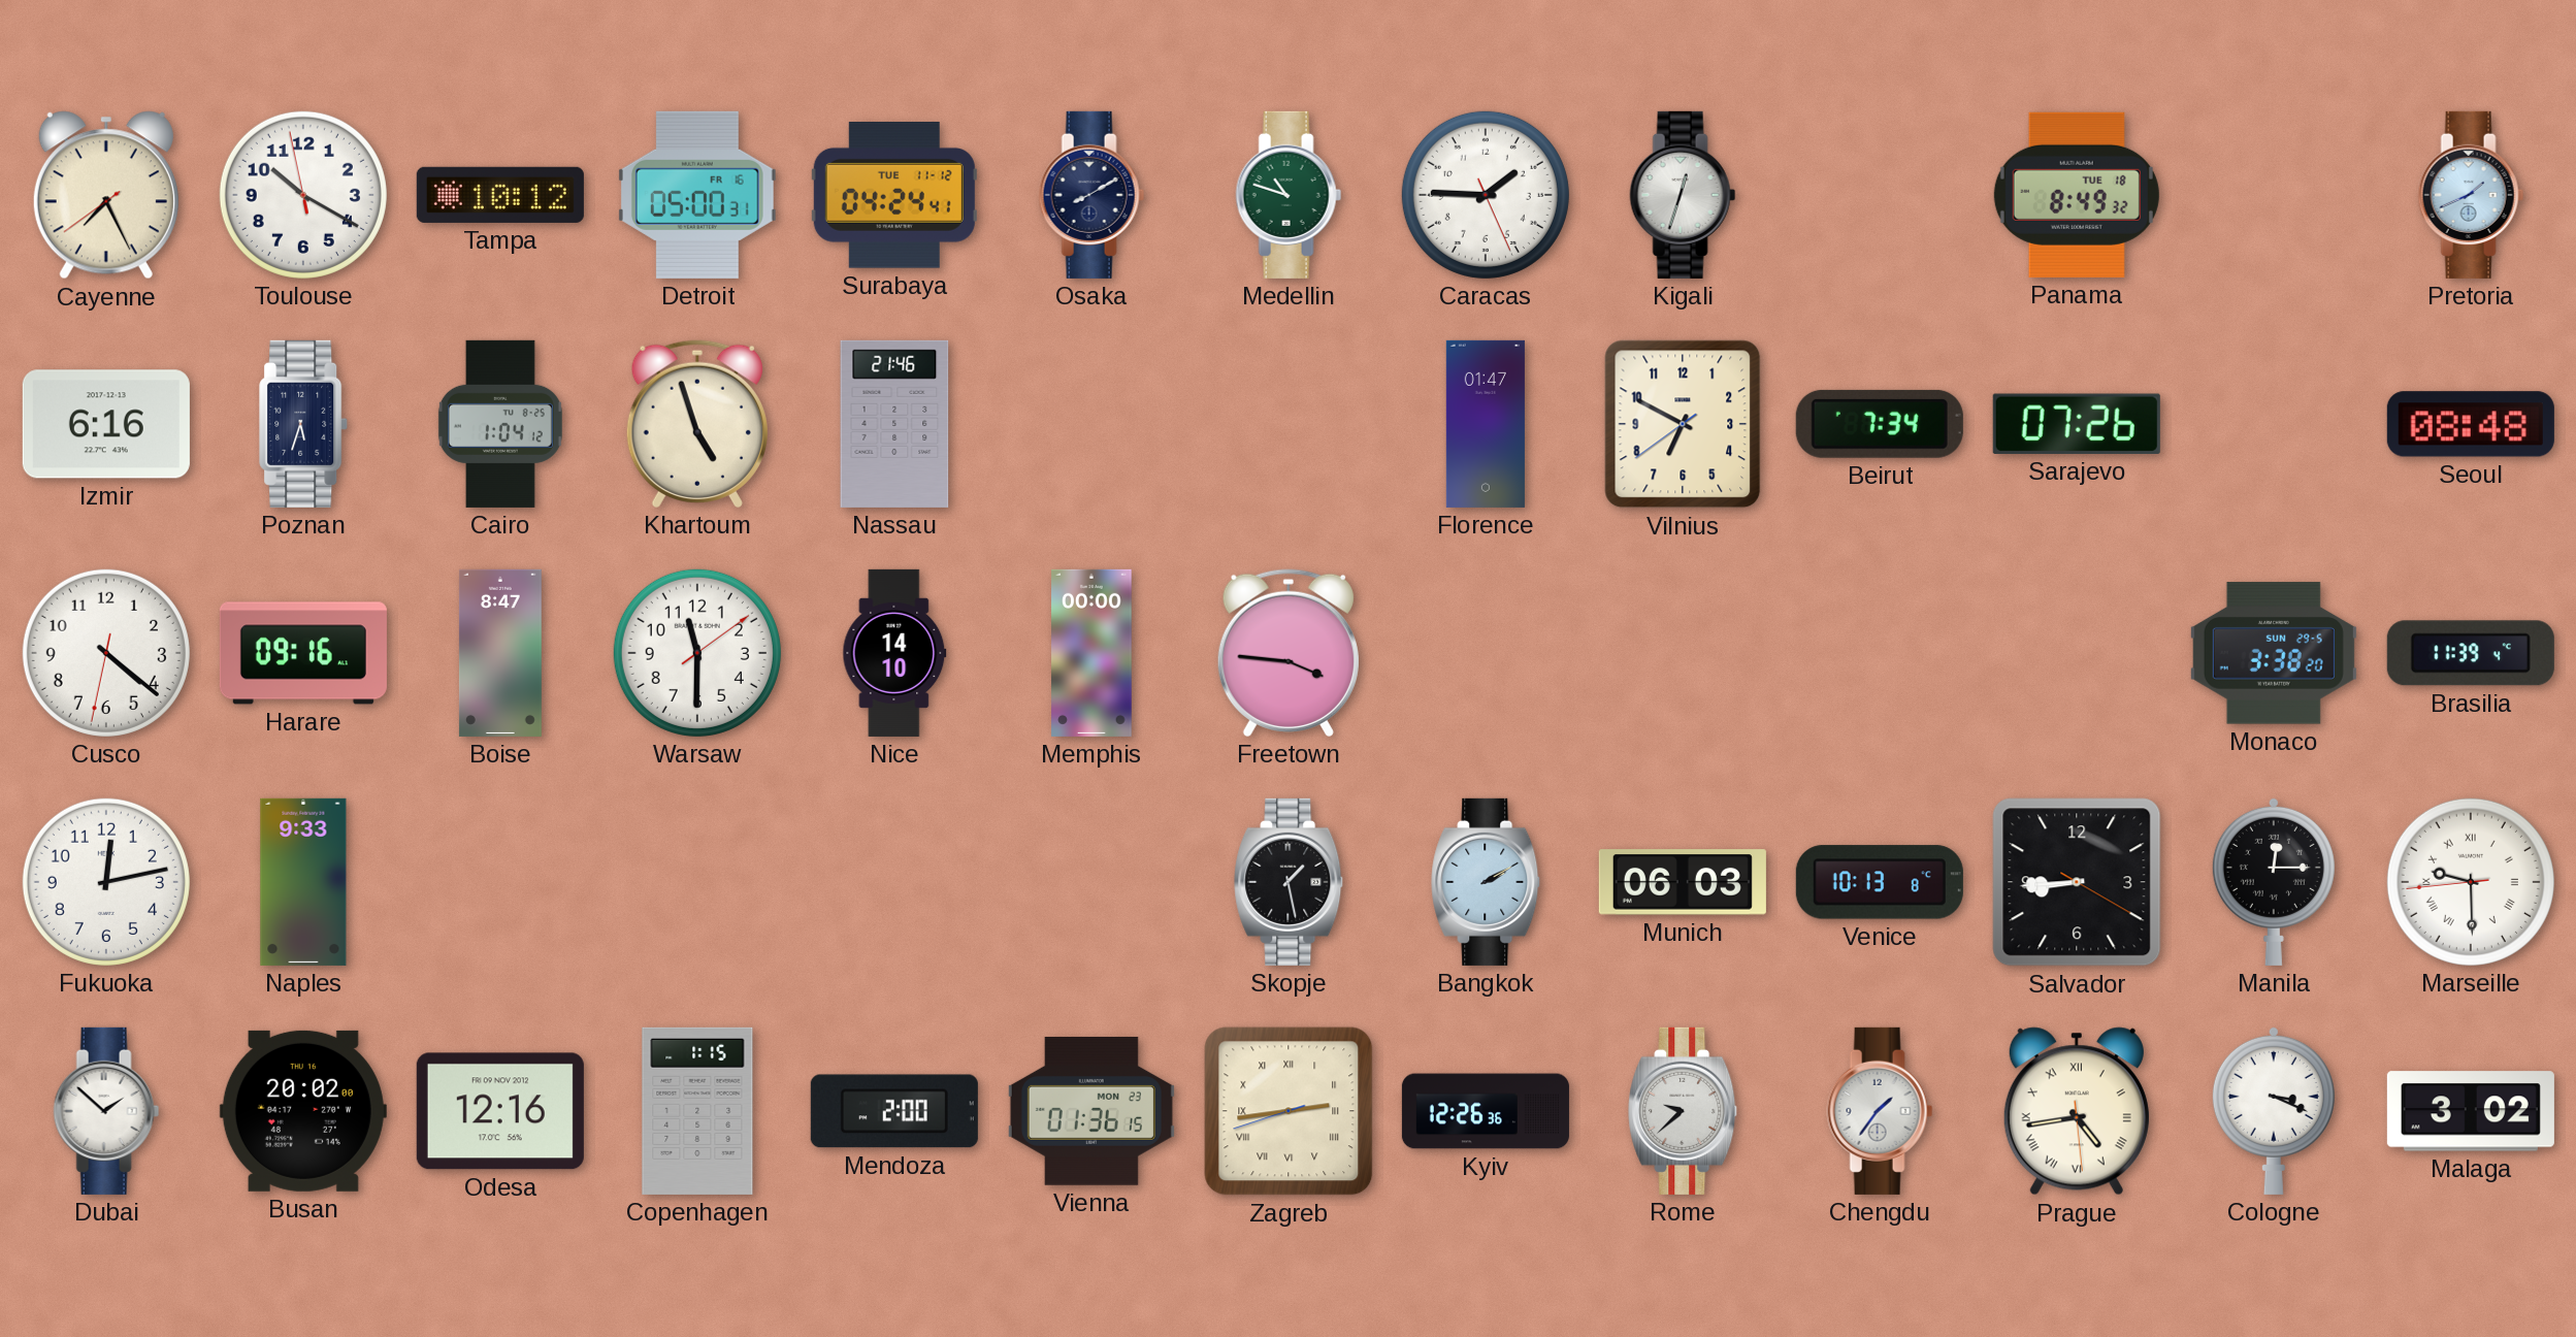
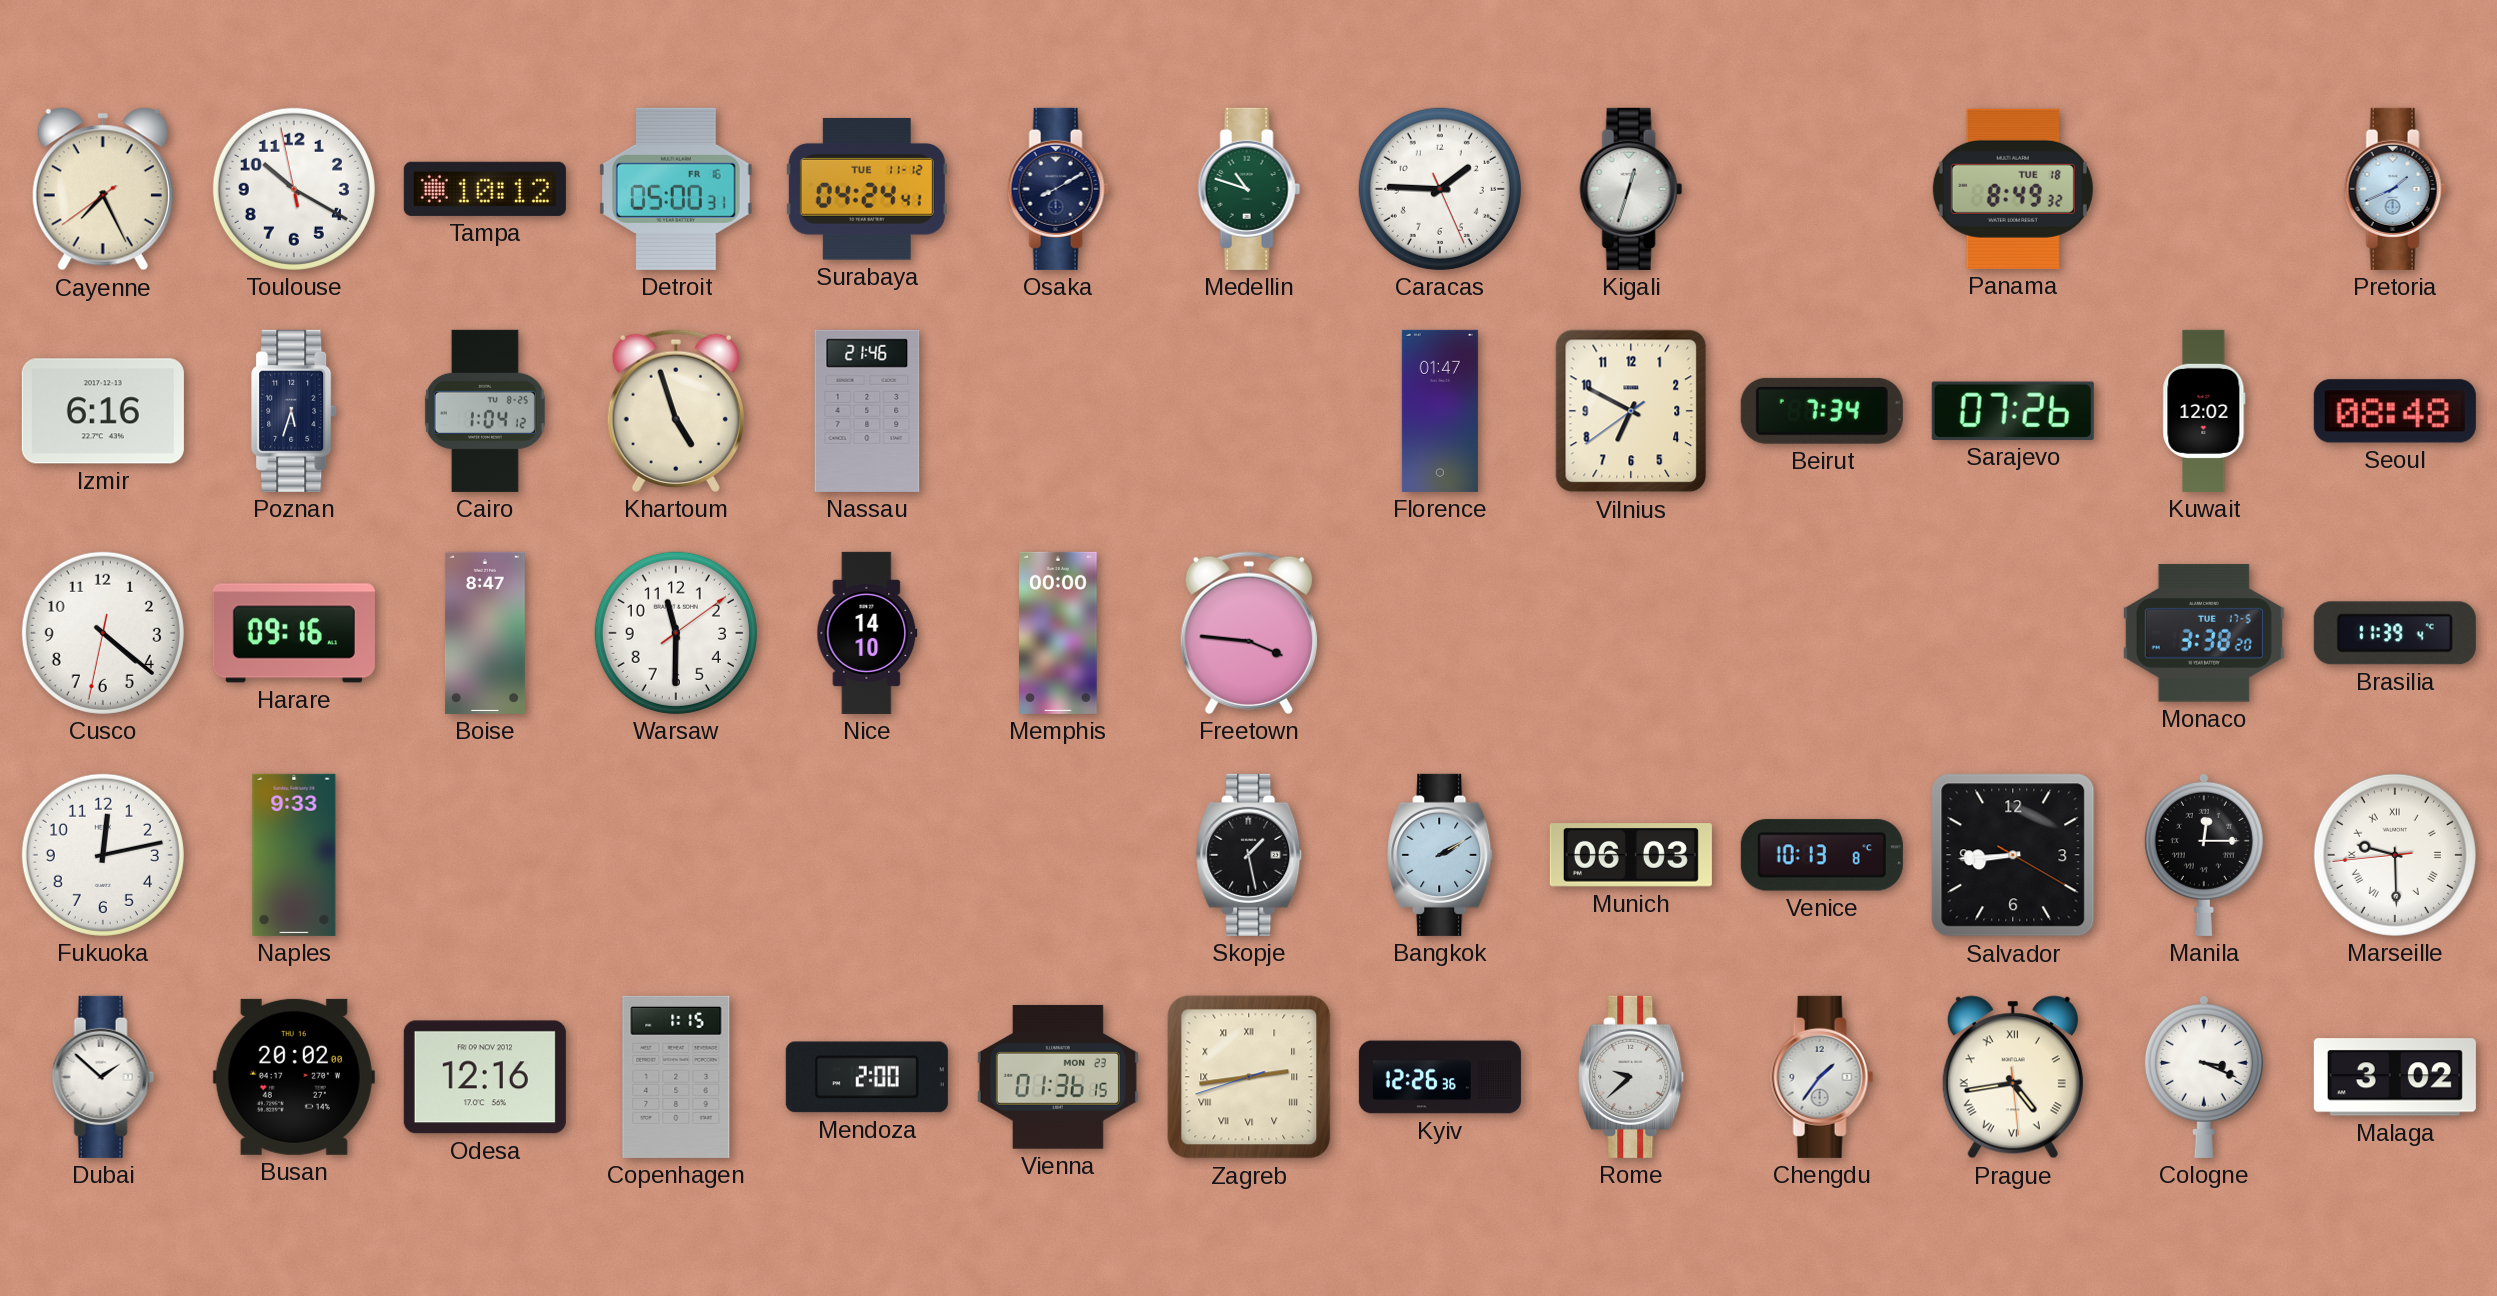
Kuwait: none -> 12:02 (2204, 411)
Monaco date: SUN 29-5 -> TUE 17-5 (2204, 633)
